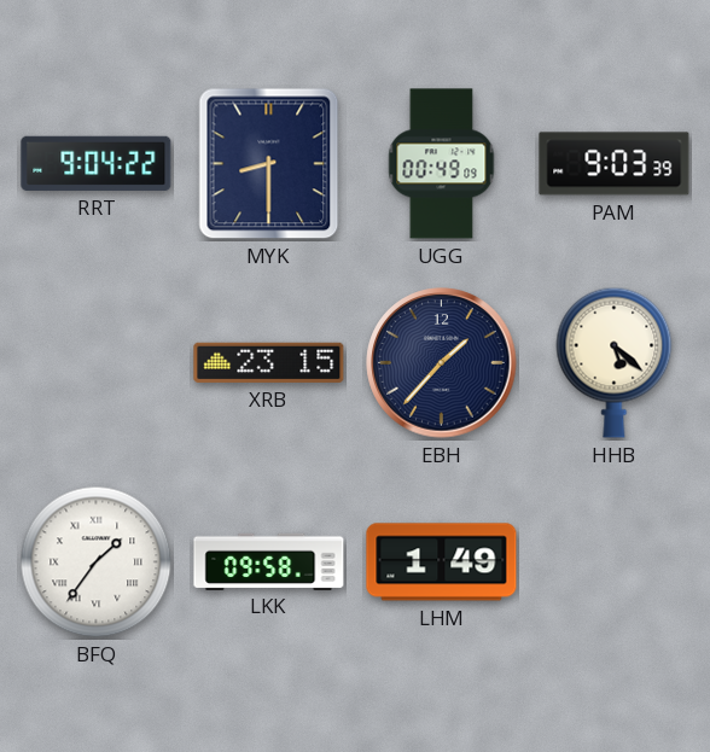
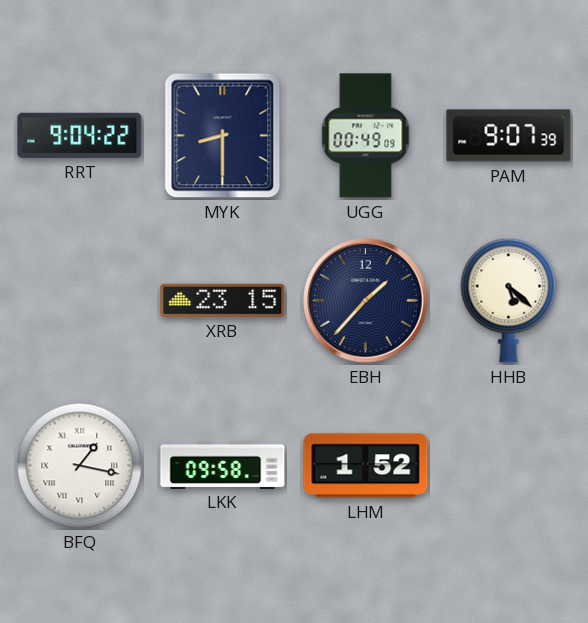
PAM: 9:03 -> 9:07 (509, 136)
BFQ: 1:36 -> 1:17 (80, 466)
LHM: 1:49 -> 1:52 (366, 466)
